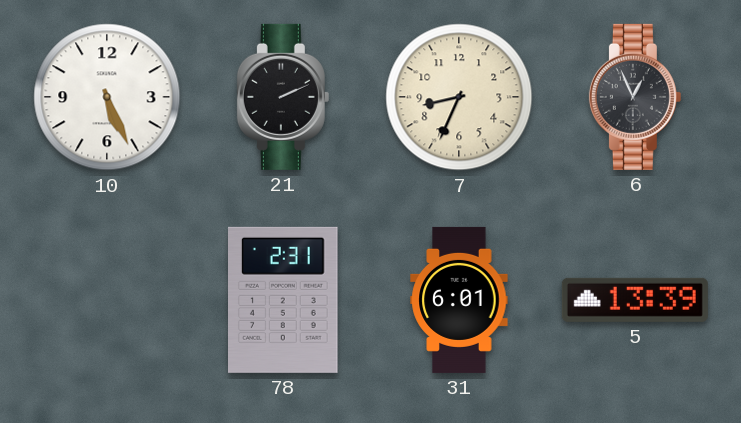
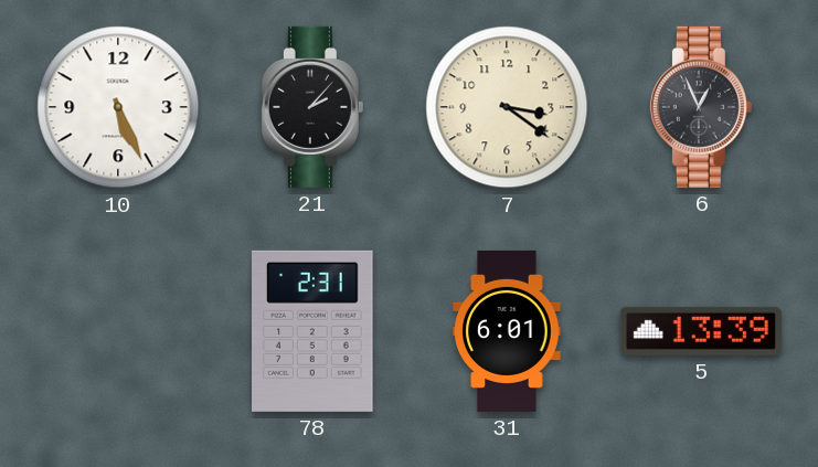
21: 2:11 -> 2:07 (312, 107)
7: 8:34 -> 3:21 (507, 107)
